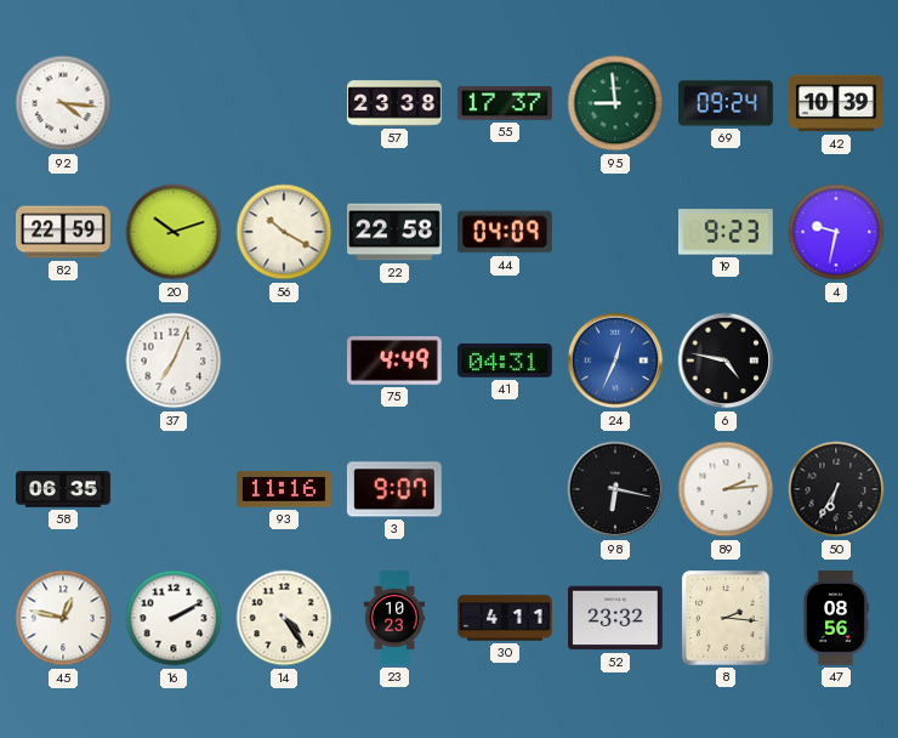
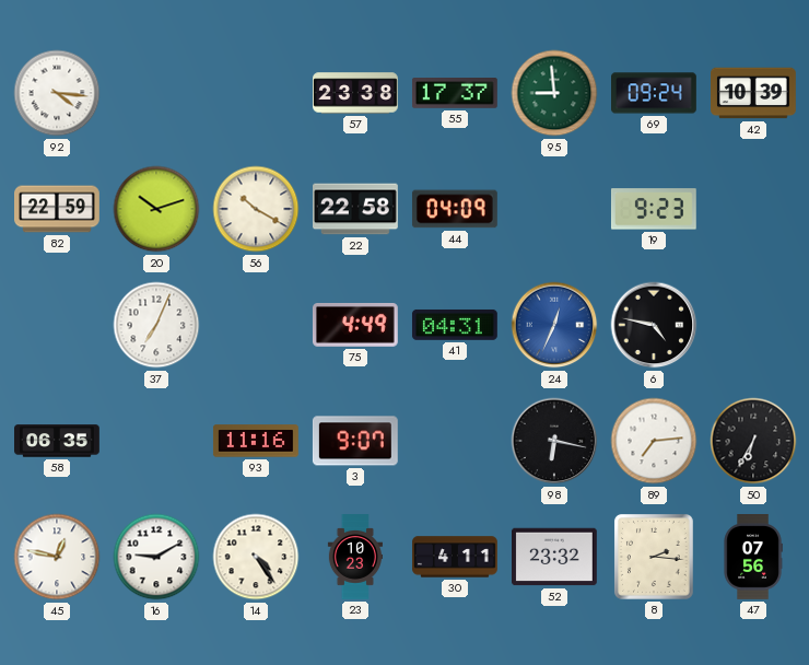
4: 9:32 -> none (836, 232)
89: 2:14 -> 7:14 (654, 441)
16: 2:10 -> 9:10 (156, 557)
47: 08:56 -> 07:56 (753, 558)
